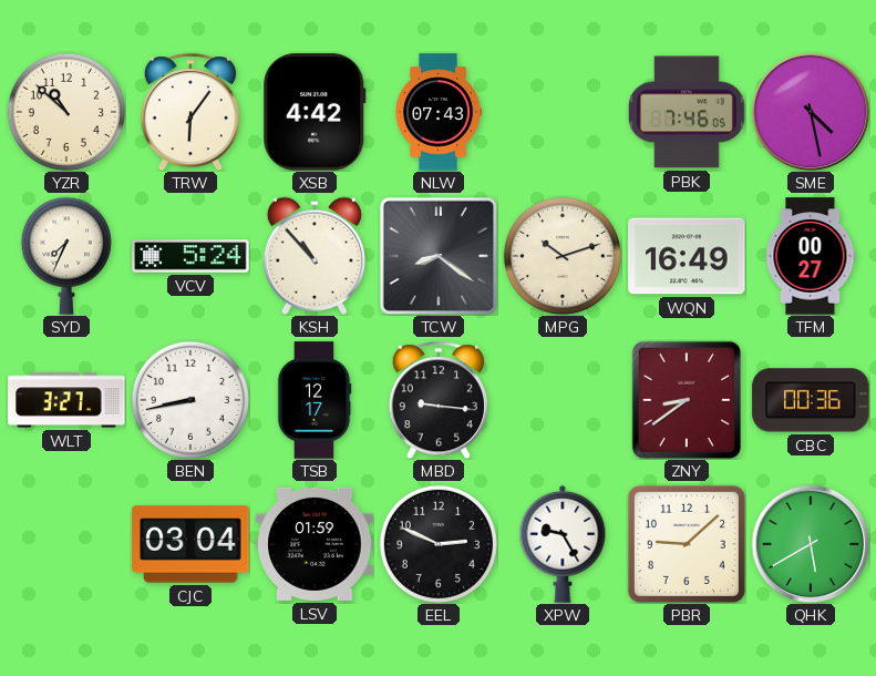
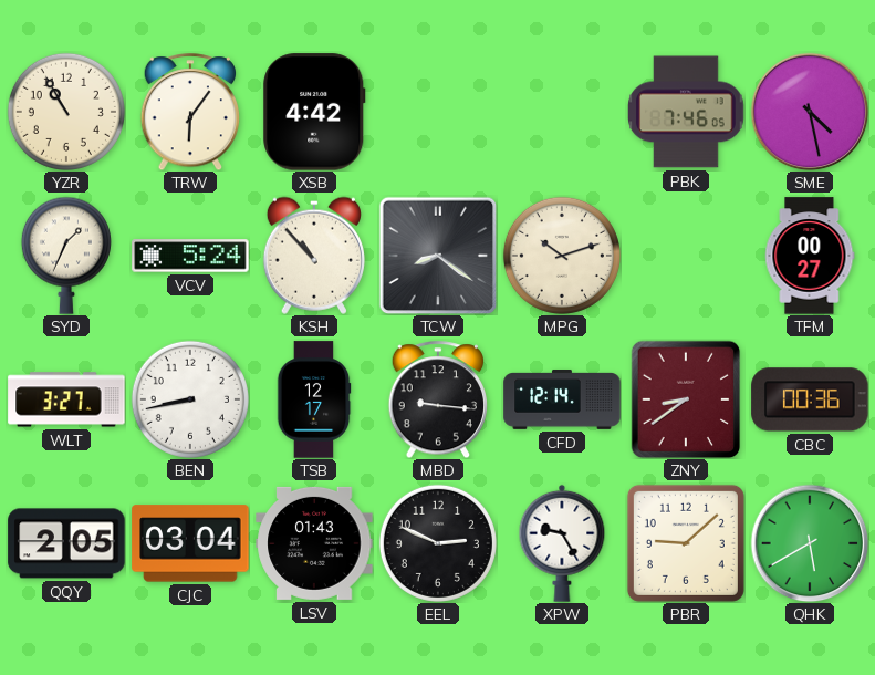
YZR: 10:52 -> 10:55 (66, 112)
NLW: 07:43 -> none (439, 112)
SYD: 7:34 -> 1:34 (66, 256)
WQN: 16:49 -> none (687, 256)
CFD: none -> 12:14 (562, 401)
QQY: none -> 2:05 (66, 543)
LSV: 01:59 -> 01:43 (314, 543)
